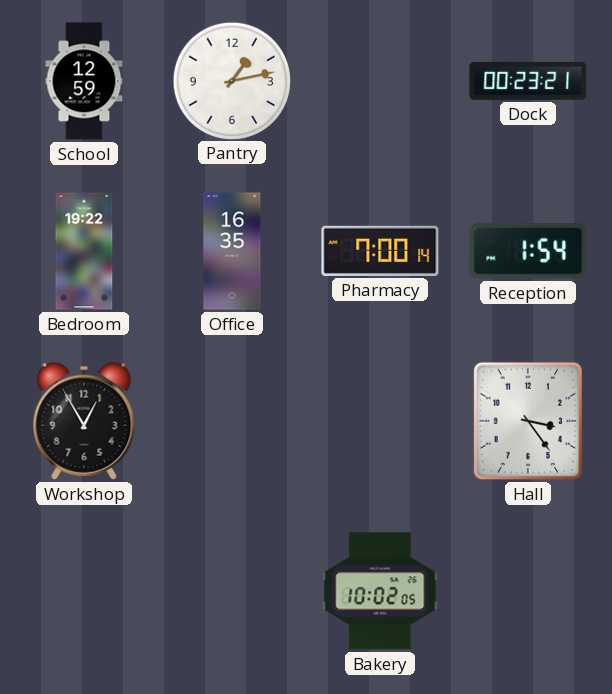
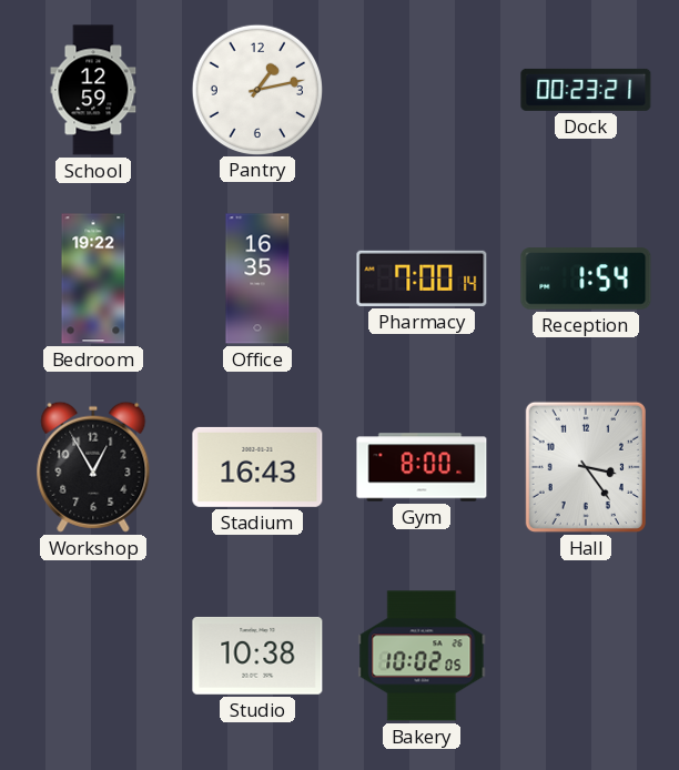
Stadium: none -> 16:43 (257, 467)
Gym: none -> 8:00 (422, 467)
Studio: none -> 10:38 (257, 656)
